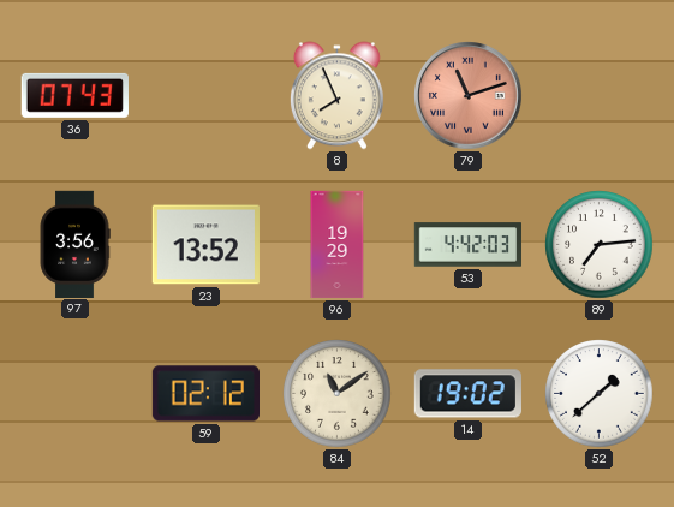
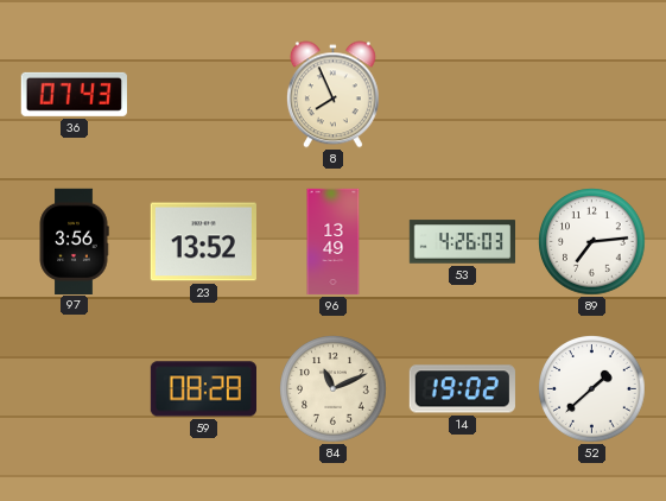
79: 11:12 -> none (469, 96)
96: 19:29 -> 13:49 (334, 242)
53: 4:42 -> 4:26 (463, 242)
59: 02:12 -> 08:28 (203, 389)
84: 11:09 -> 11:11 (334, 389)
